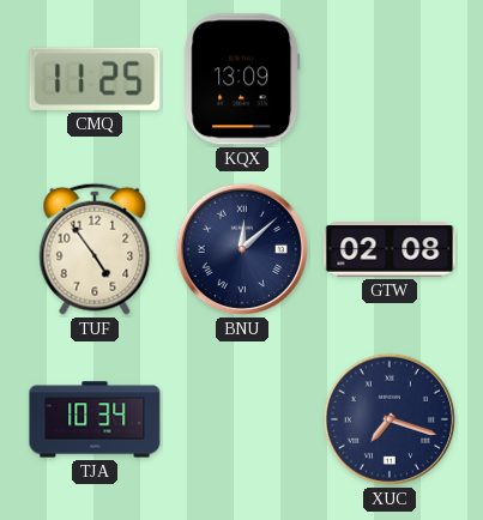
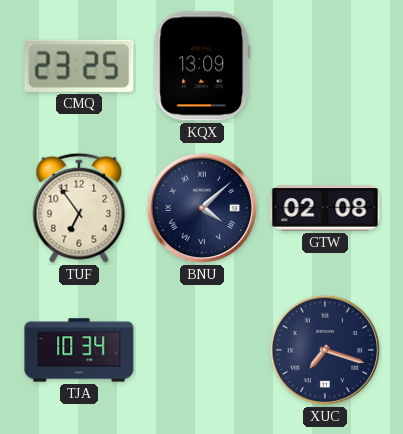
CMQ: 11:25 -> 23:25 (79, 66)
TUF: 4:54 -> 6:54 (79, 208)
BNU: 12:08 -> 4:08 (202, 208)
